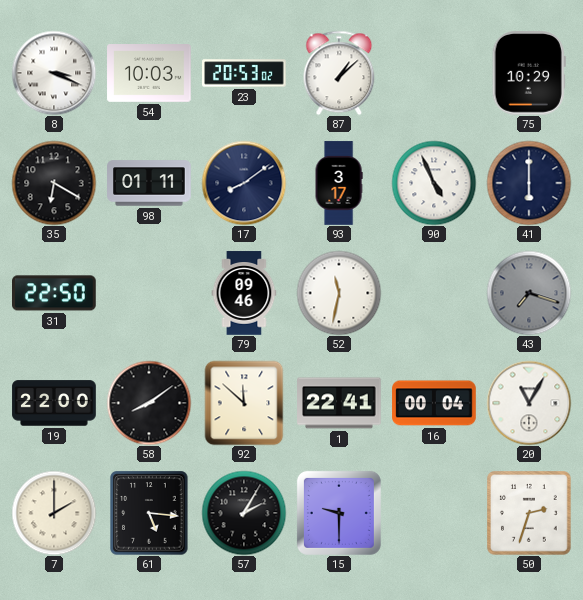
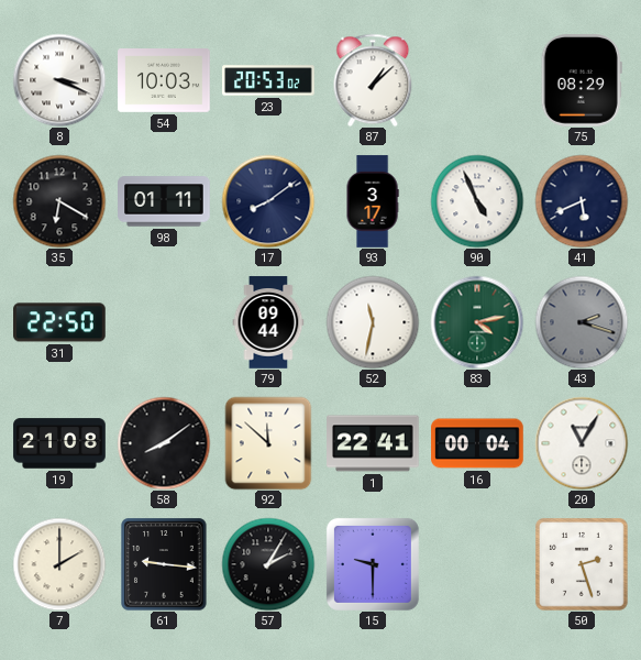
75: 10:29 -> 08:29 (582, 81)
41: 6:00 -> 5:41 (582, 201)
79: 09:46 -> 09:44 (268, 322)
83: none -> 4:13 (477, 322)
43: 7:18 -> 2:18 (582, 322)
19: 22:00 -> 21:08 (59, 443)
61: 5:16 -> 9:16 (164, 564)
50: 2:33 -> 2:27 (583, 565)
